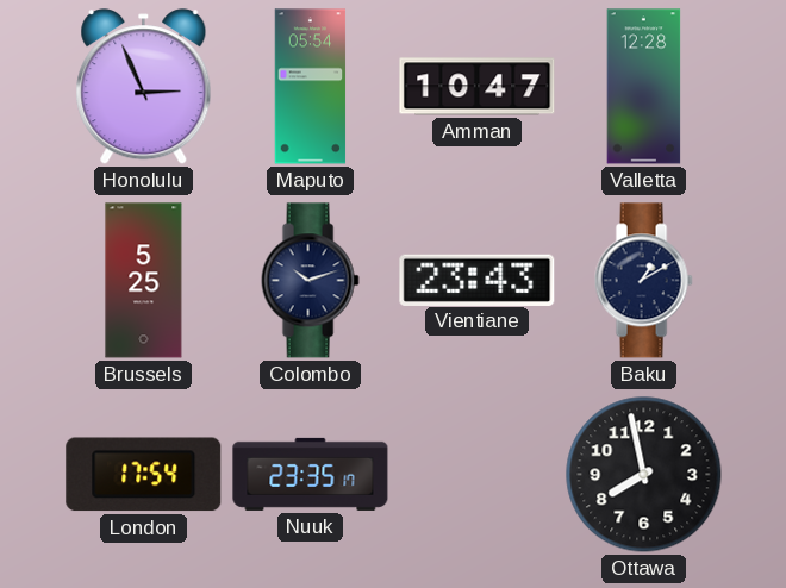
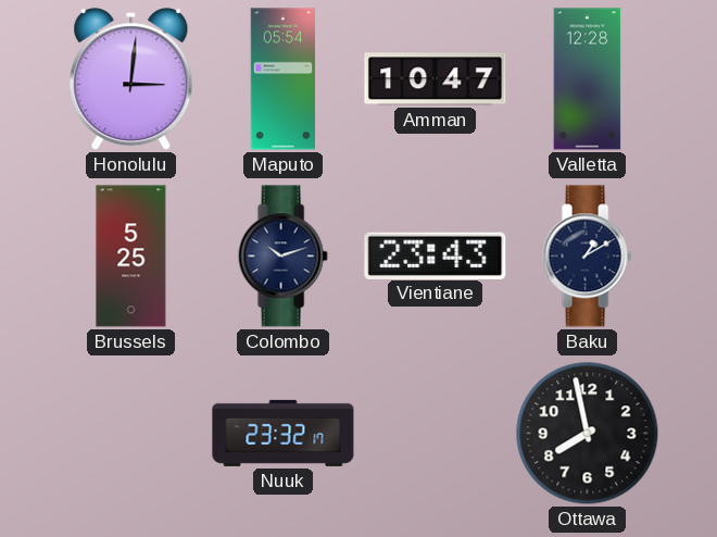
Honolulu: 2:56 -> 3:01 (131, 79)
London: 17:54 -> none (144, 475)
Nuuk: 23:35 -> 23:32 (284, 433)
